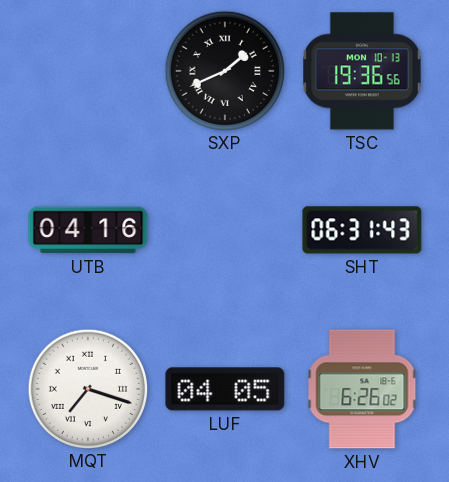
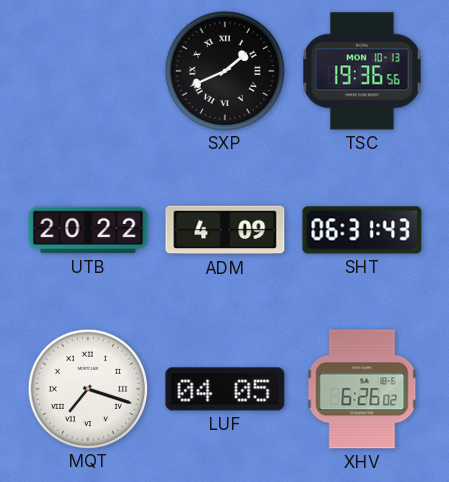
UTB: 04:16 -> 20:22 (88, 230)
ADM: none -> 4:09 (225, 230)
